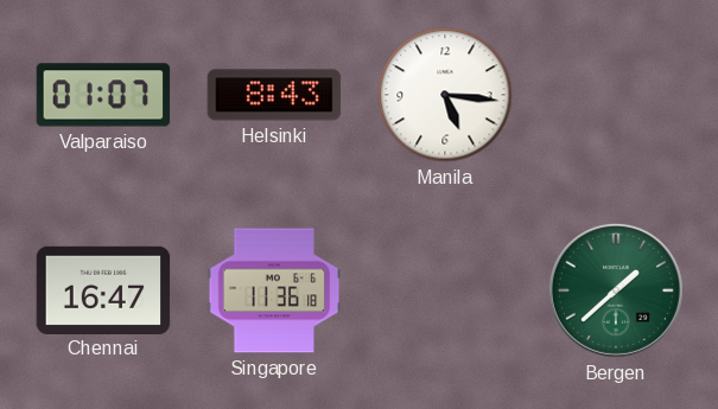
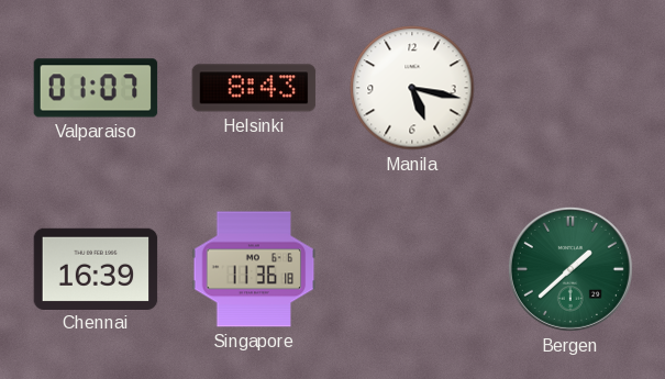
Manila: 5:16 -> 5:17 (412, 88)
Chennai: 16:47 -> 16:39 (96, 268)
